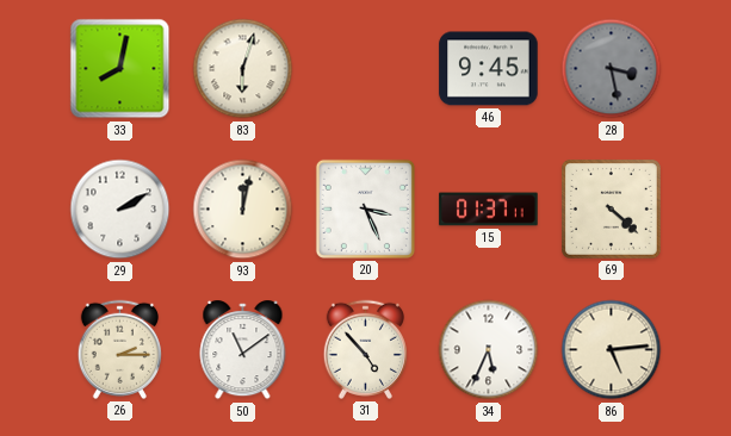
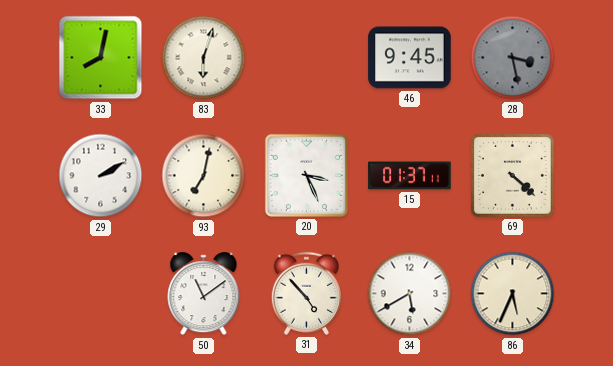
93: 12:02 -> 7:02 (204, 176)
26: 2:15 -> none (119, 349)
34: 5:34 -> 5:40 (410, 294)
86: 5:14 -> 5:34 (513, 294)
